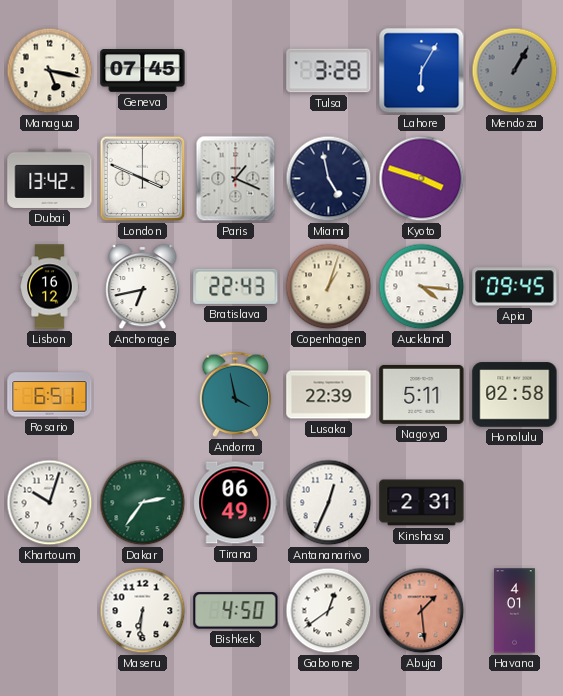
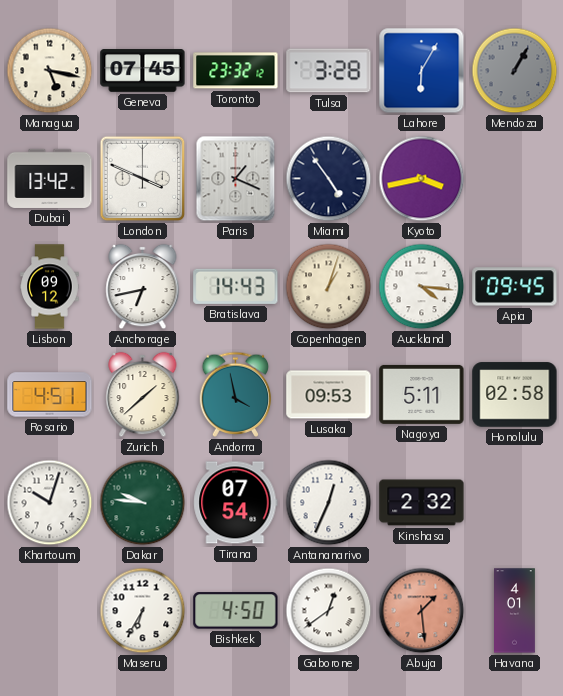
Toronto: none -> 23:32 (236, 71)
Miami: 4:58 -> 4:54 (329, 179)
Kyoto: 3:48 -> 3:43 (422, 179)
Lisbon: 16:12 -> 09:12 (50, 287)
Bratislava: 22:43 -> 14:43 (236, 286)
Rosario: 6:51 -> 4:51 (50, 395)
Zurich: none -> 1:38 (143, 395)
Lusaka: 22:39 -> 09:53 (329, 395)
Dakar: 2:36 -> 9:46 (143, 503)
Tirana: 06:49 -> 07:54 (236, 503)
Kinshasa: 2:31 -> 2:32 (422, 503)
Maseru: 6:31 -> 6:35 (143, 611)
